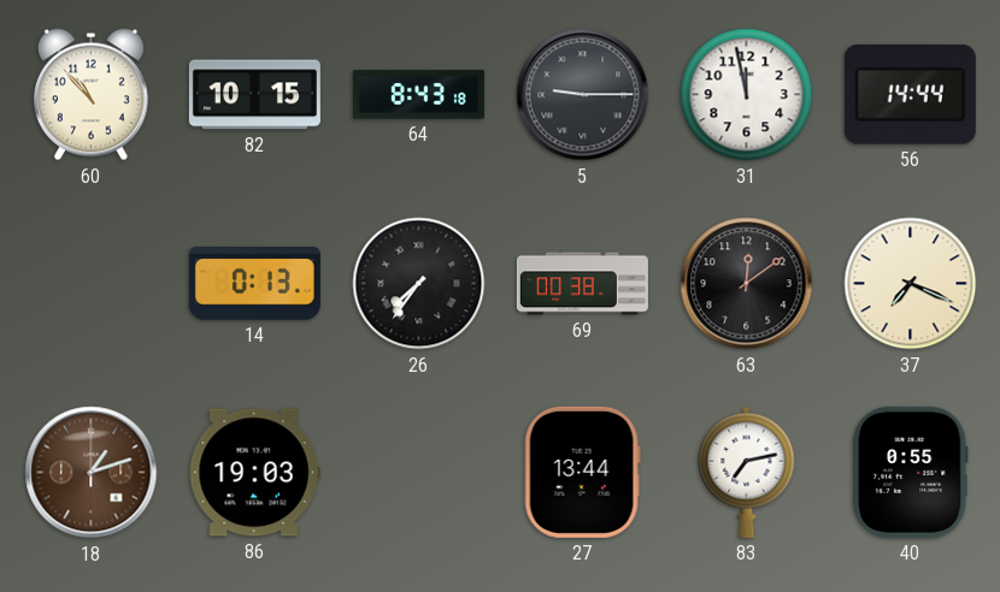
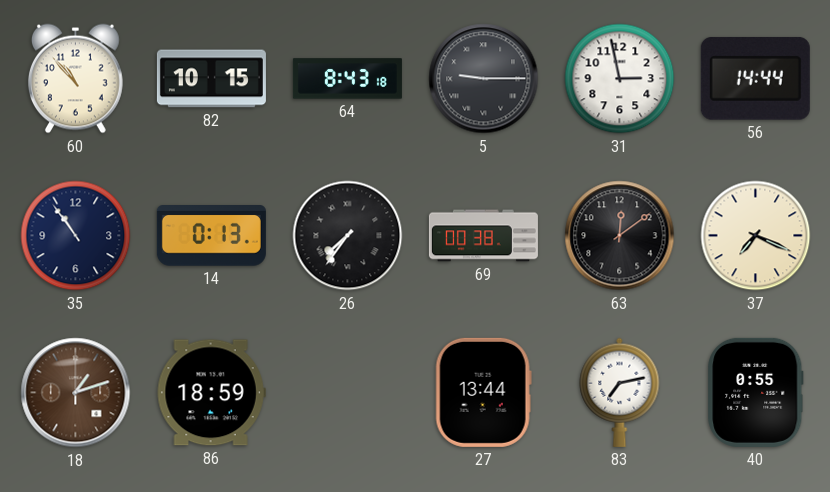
31: 11:58 -> 2:58 (620, 79)
35: none -> 10:54 (76, 236)
86: 19:03 -> 18:59 (211, 393)
